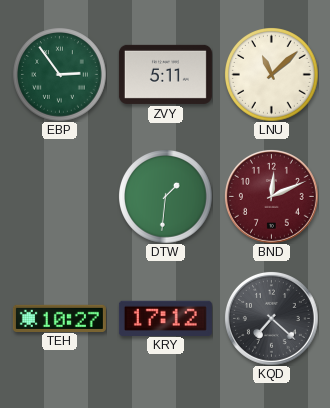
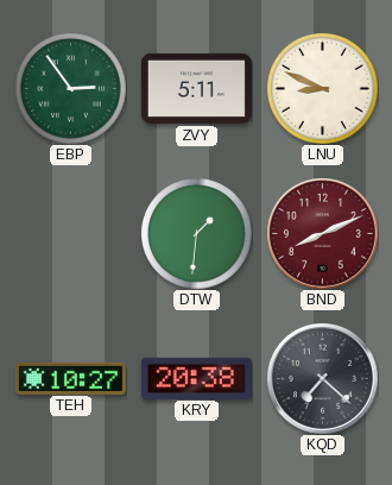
LNU: 11:08 -> 8:49 (322, 88)
BND: 12:11 -> 8:11 (322, 233)
KRY: 17:12 -> 20:38 (196, 378)
